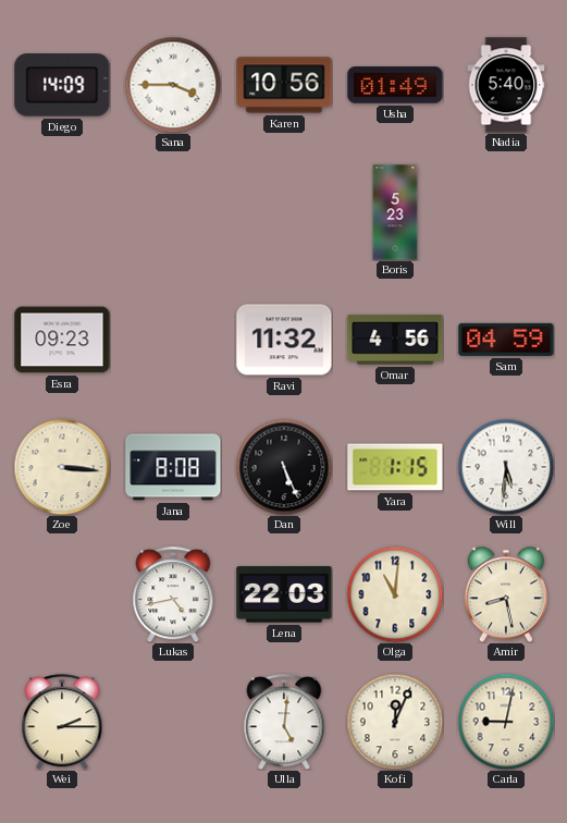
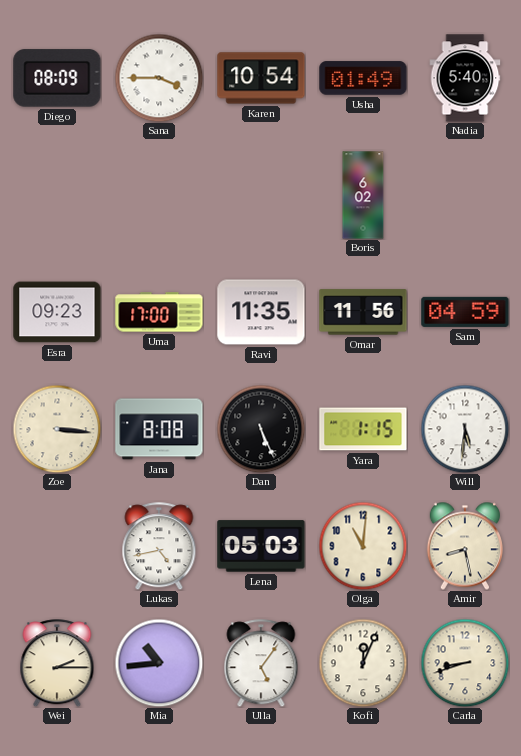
Diego: 14:09 -> 08:09 (57, 78)
Karen: 10:56 -> 10:54 (261, 78)
Boris: 5:23 -> 6:02 (363, 195)
Uma: none -> 17:00 (159, 312)
Ravi: 11:32 -> 11:35 (261, 312)
Omar: 4:56 -> 11:56 (363, 312)
Lena: 22:03 -> 05:03 (261, 546)
Mia: none -> 10:44 (159, 663)
Ulla: 5:01 -> 5:06 (261, 663)
Carla: 9:02 -> 8:42 (465, 663)
